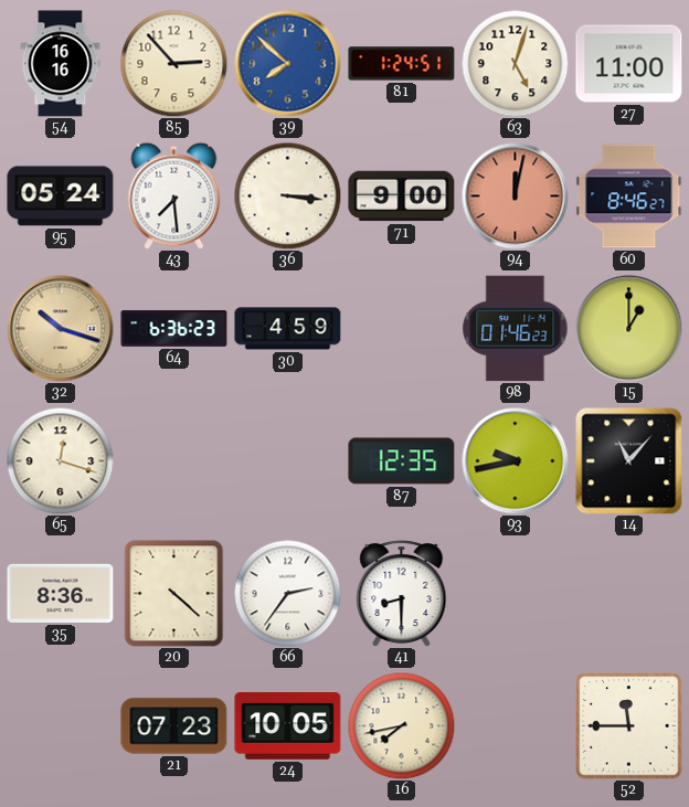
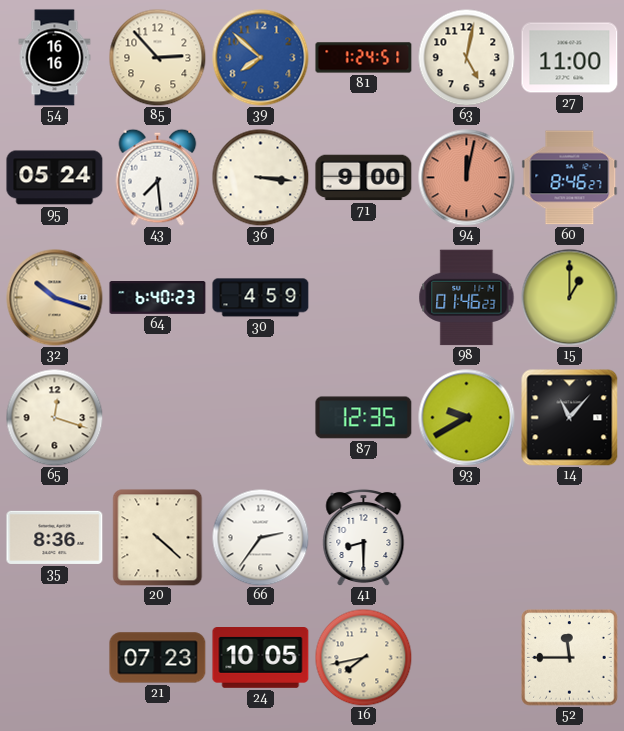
63: 5:03 -> 5:02 (466, 57)
64: 6:36 -> 6:40 (158, 298)
93: 9:43 -> 9:40 (467, 418)
